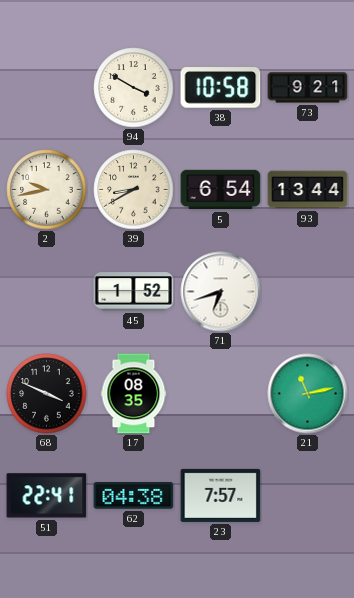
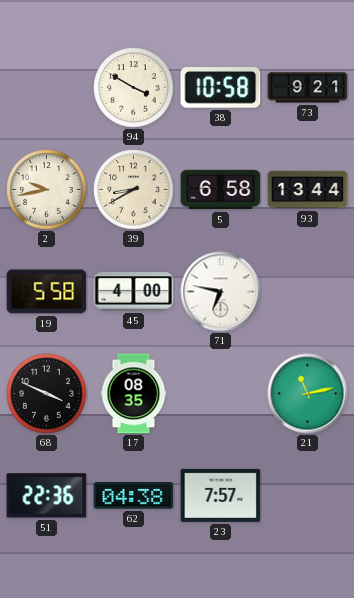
5: 6:54 -> 6:58 (221, 190)
19: none -> 5:58 (47, 292)
45: 1:52 -> 4:00 (134, 292)
71: 6:42 -> 6:47 (221, 292)
51: 22:41 -> 22:36 (47, 496)
